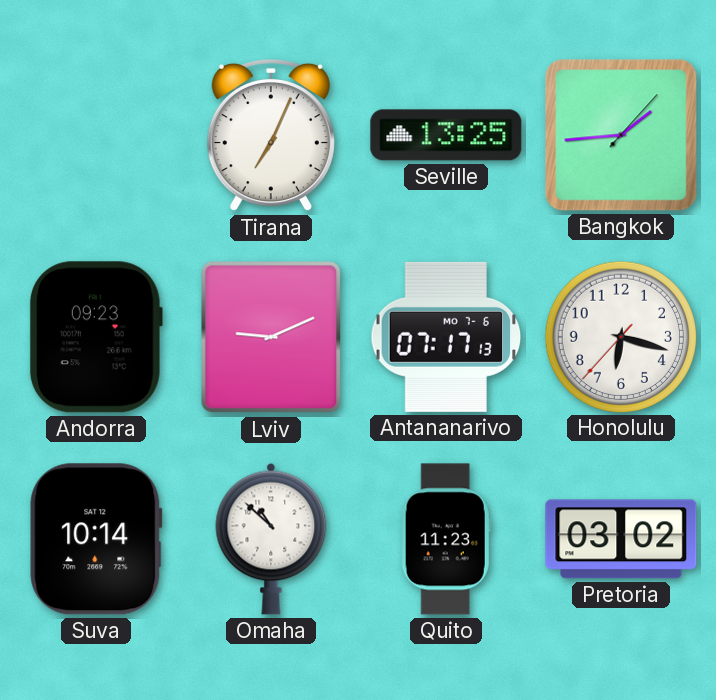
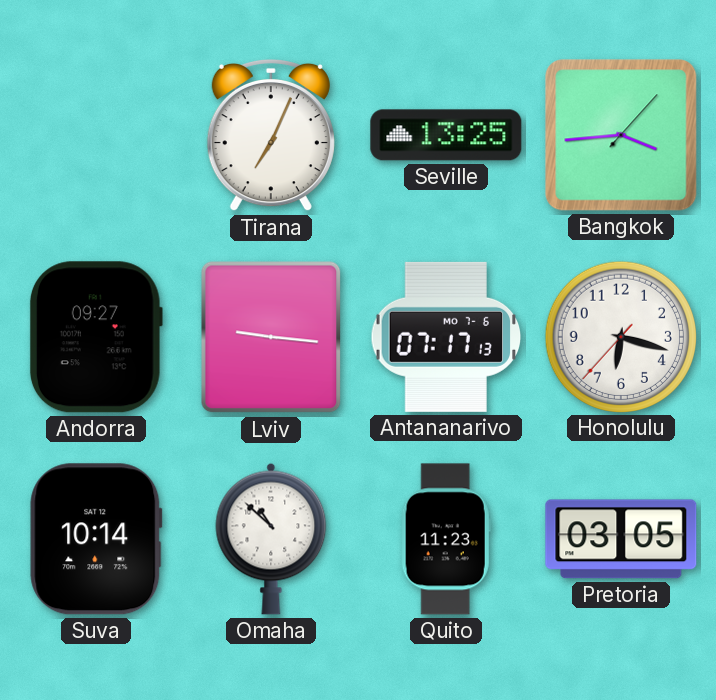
Bangkok: 1:44 -> 3:44 (621, 135)
Andorra: 09:23 -> 09:27 (96, 337)
Lviv: 9:11 -> 9:16 (271, 337)
Pretoria: 03:02 -> 03:05 (621, 539)
